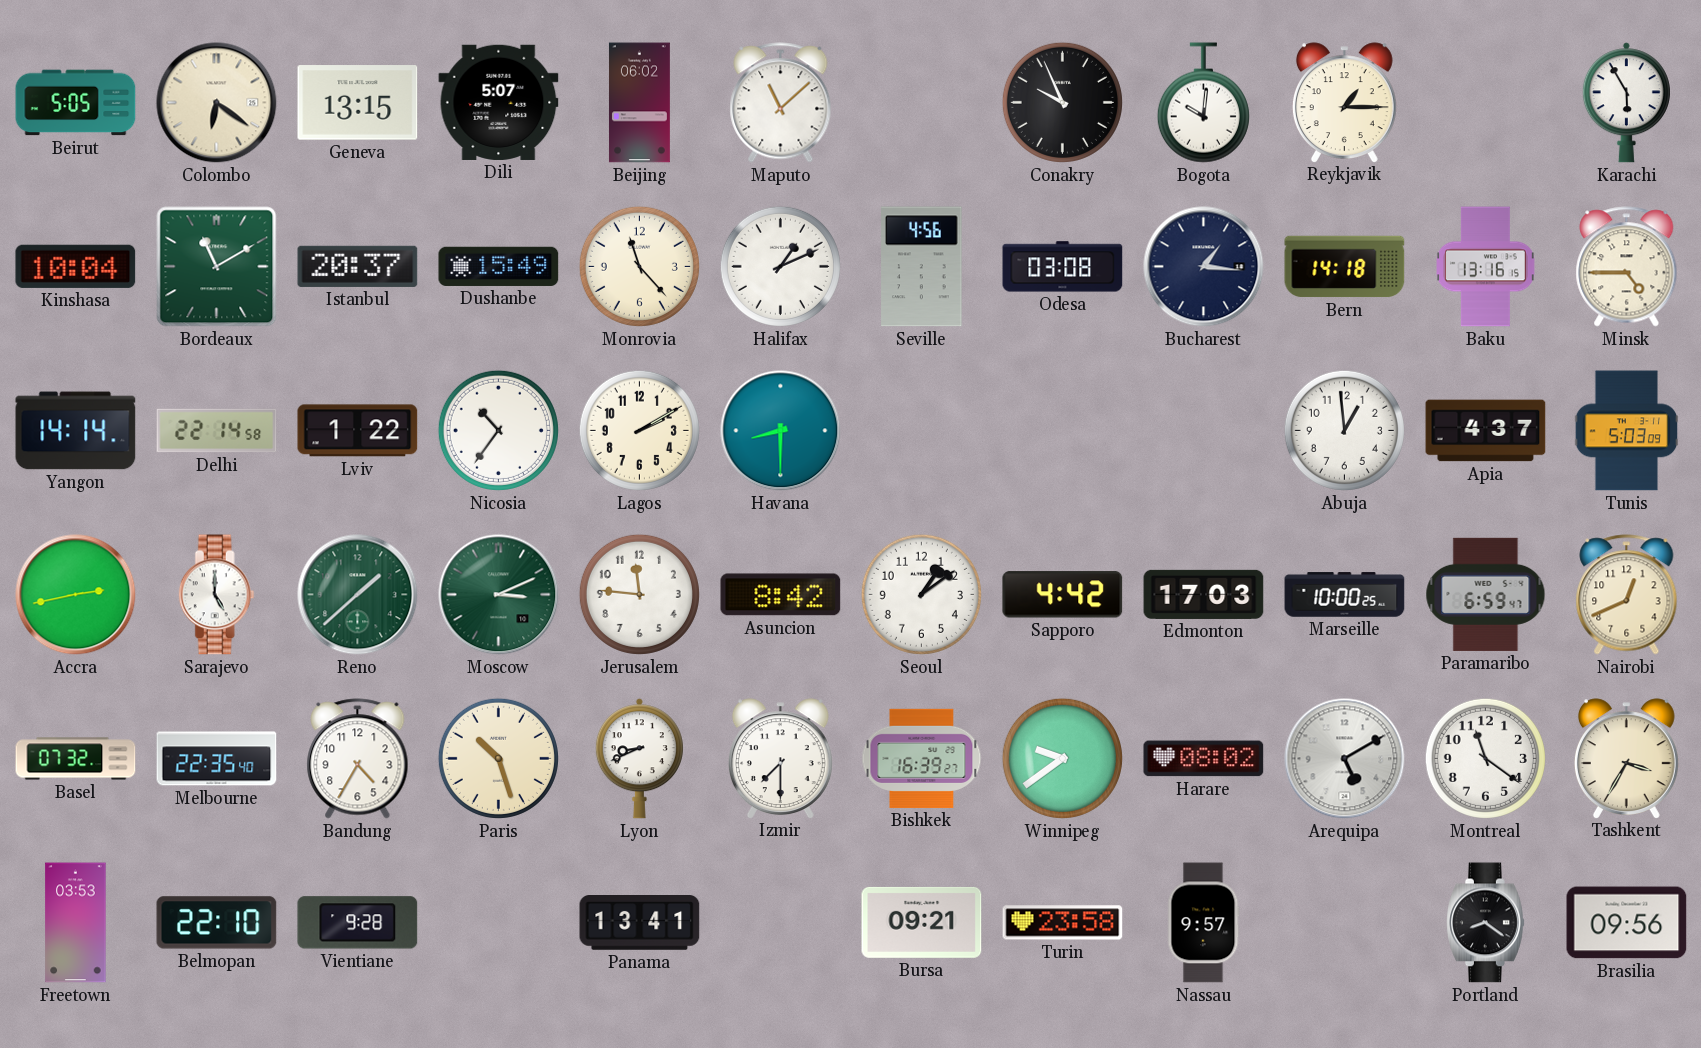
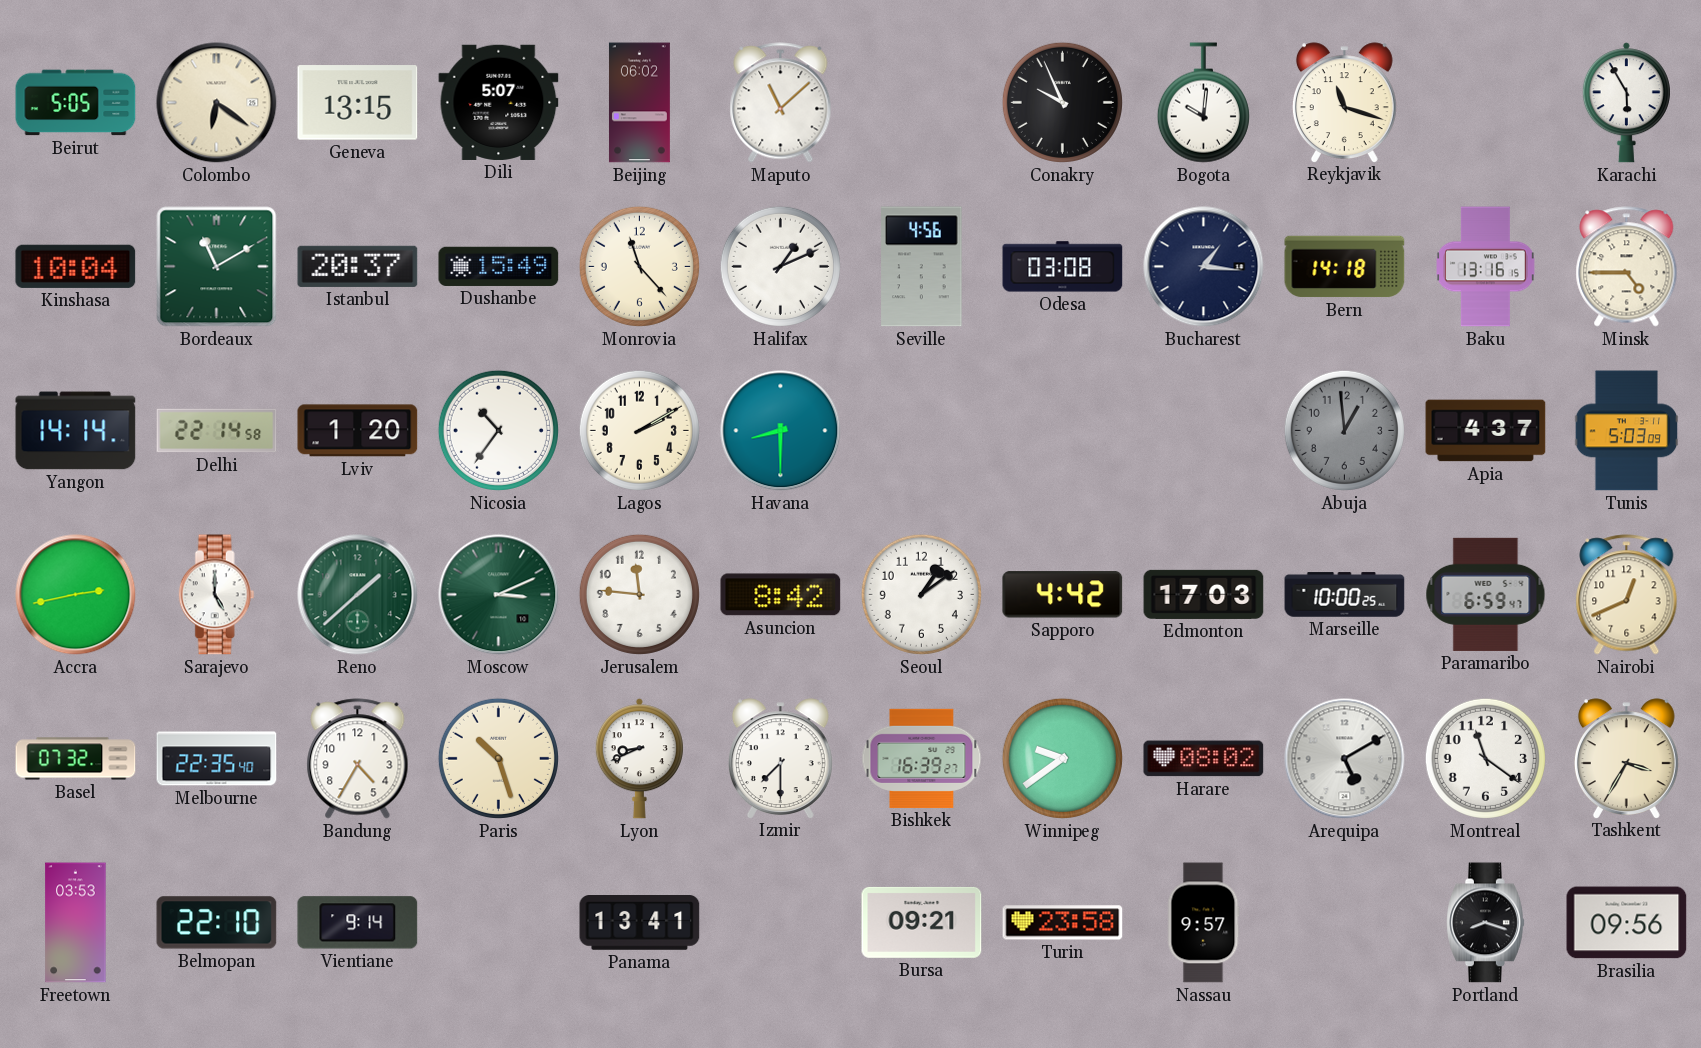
Reykjavik: 1:15 -> 11:18 (1344, 102)
Lviv: 1:22 -> 1:20 (358, 431)
Abuja dial: white -> grey (1344, 430)
Vientiane: 9:28 -> 9:14 (358, 923)
Portland: 8:21 -> 8:18 (1486, 923)
